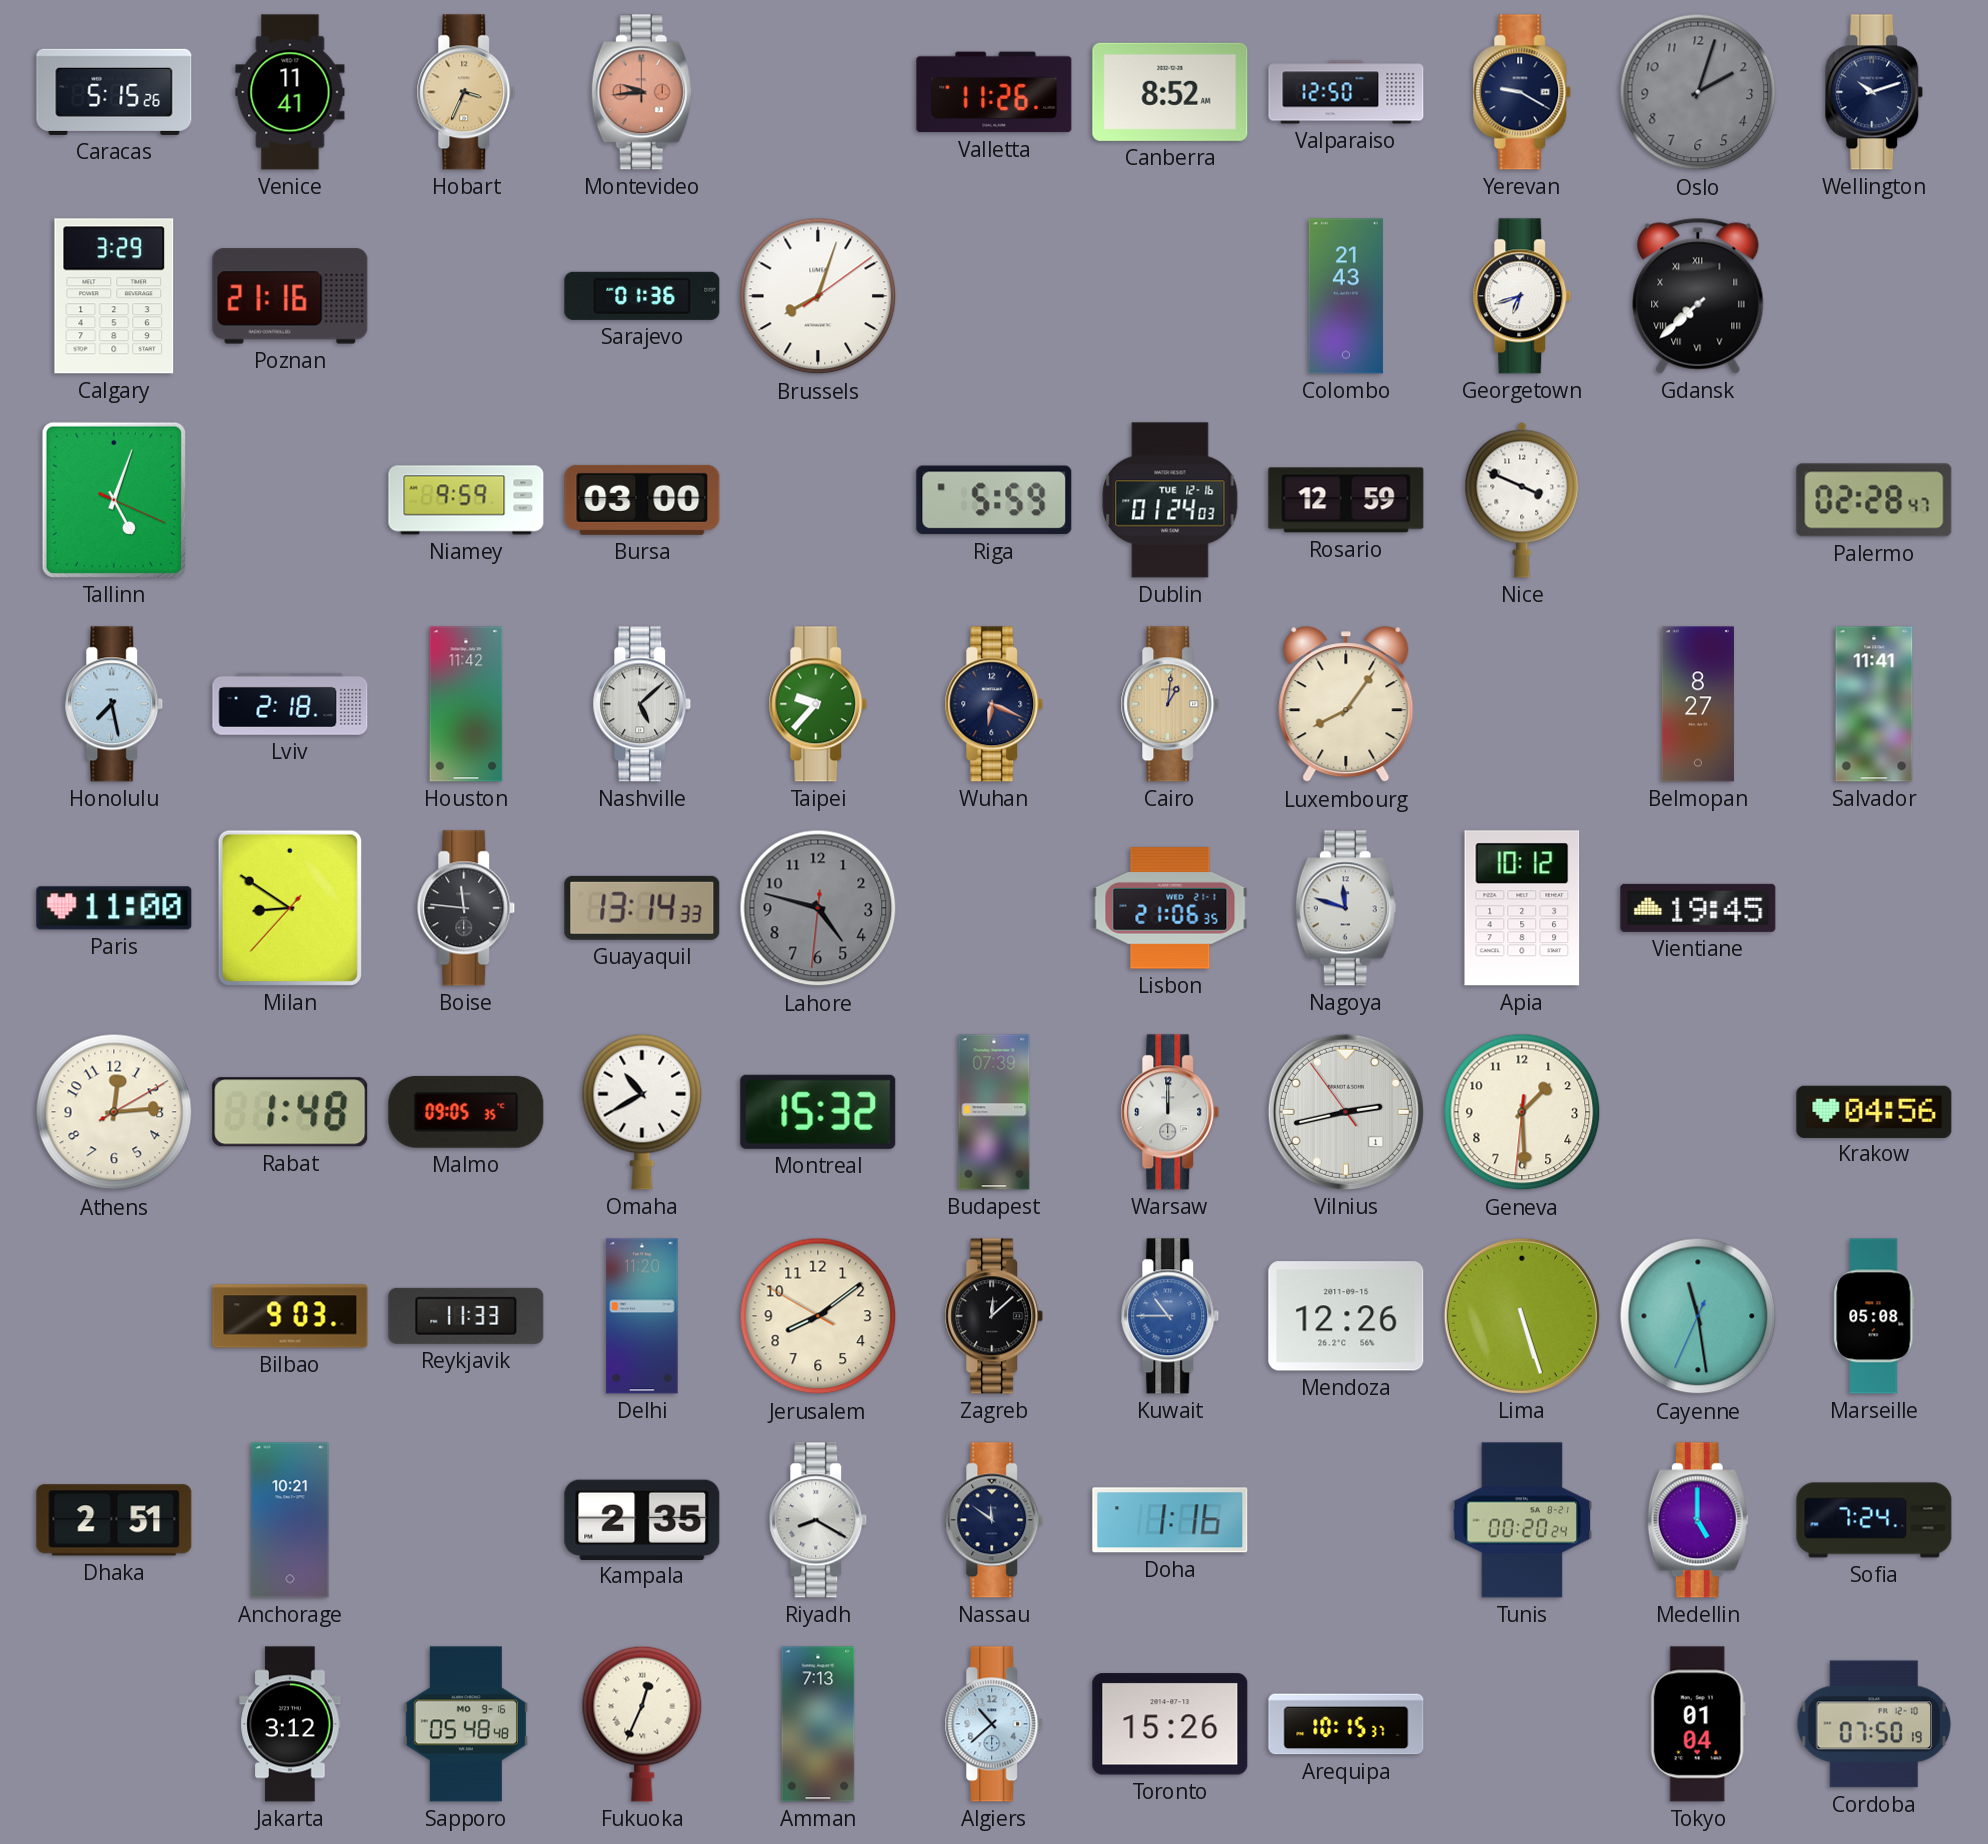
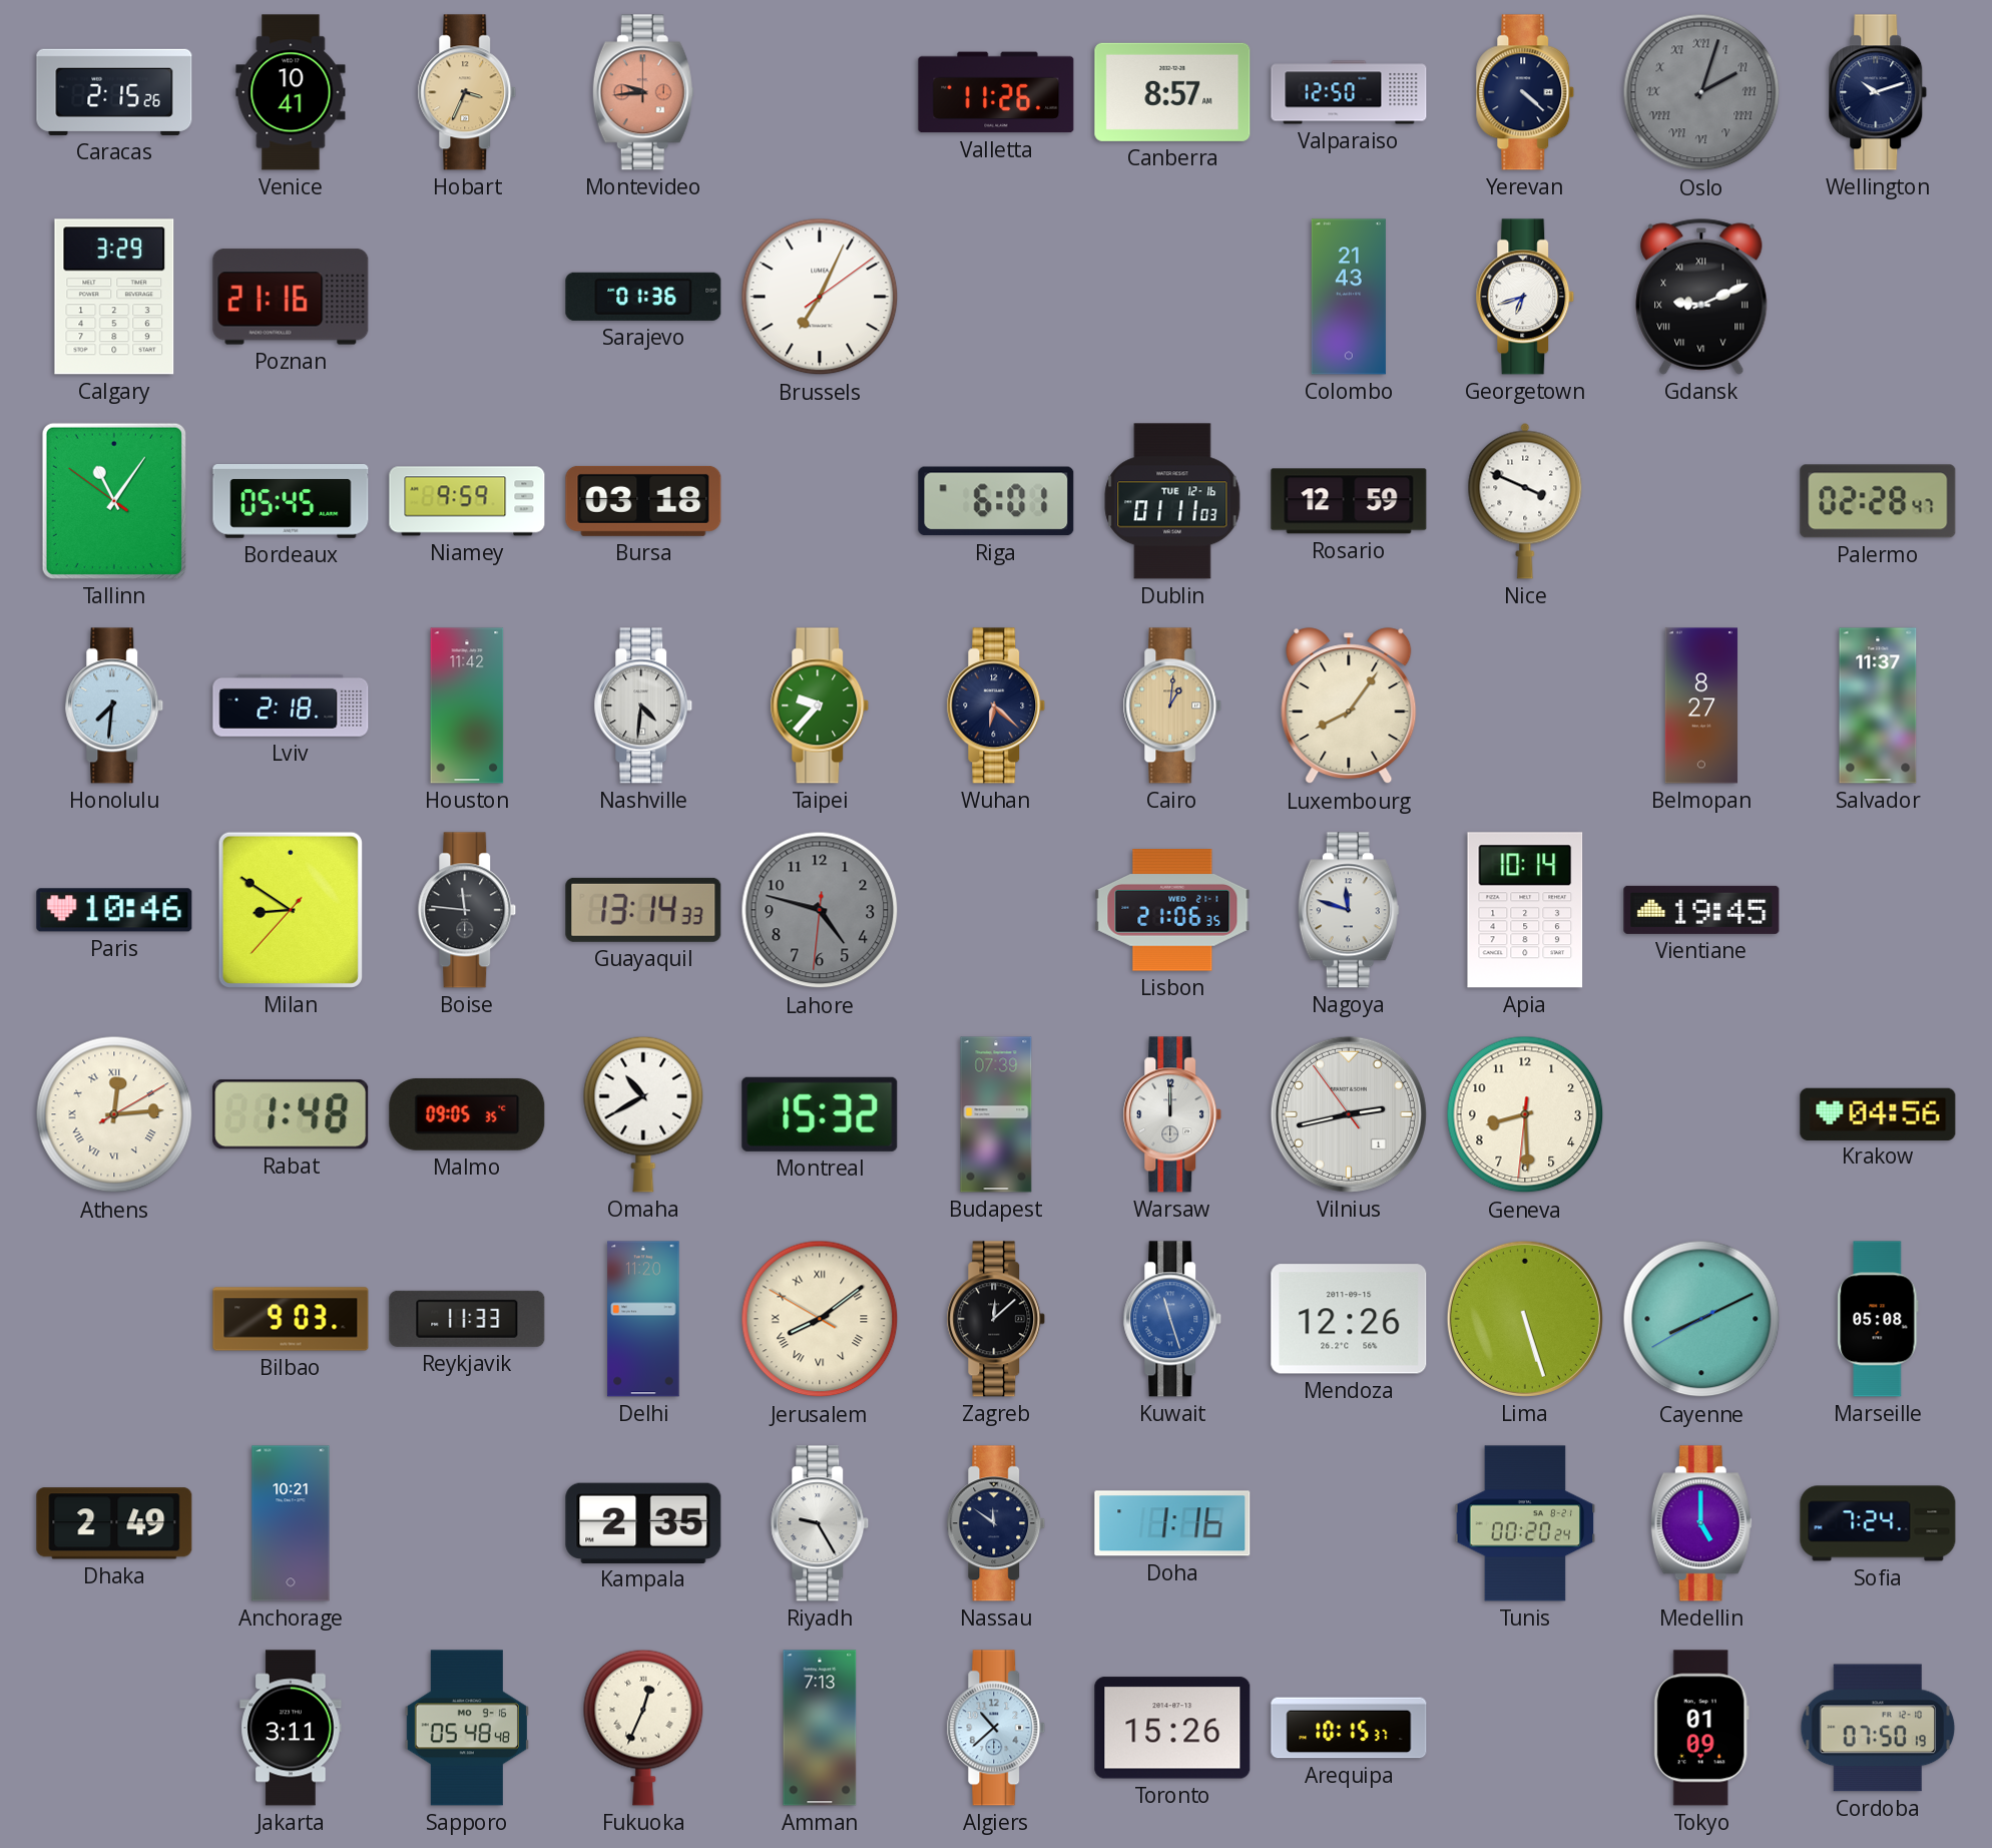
Caracas: 5:15 -> 2:15 (114, 92)
Venice: 11:41 -> 10:41 (291, 92)
Canberra: 8:52 -> 8:57 (1172, 92)
Yerevan: 9:20 -> 4:22 (1525, 92)
Oslo numerals: Arabic -> Roman (1701, 92)
Brussels: 8:03 -> 7:04 (820, 297)
Gdansk: 7:38 -> 9:11 (1701, 297)
Tallinn: 5:03 -> 11:05 (114, 501)
Bordeaux: none -> 05:45 (291, 501)
Bursa: 03:00 -> 03:18 (643, 501)
Riga: 5:59 -> 6:01 (996, 501)
Dublin: 01:24 -> 01:11 (1172, 501)
Honolulu: 7:28 -> 7:31 (114, 706)
Nashville: 5:08 -> 4:31 (643, 706)
Wuhan: 6:19 -> 6:22 (996, 706)
Salvador: 11:41 -> 11:37 (1878, 706)
Paris: 11:00 -> 10:46 (114, 910)
Apia: 10:12 -> 10:14 (1525, 910)
Athens numerals: Arabic -> Roman (114, 1114)
Geneva: 1:29 -> 8:29 (1525, 1114)
Jerusalem numerals: Arabic -> Roman (820, 1319)
Kuwait: 10:45 -> 11:27 (1172, 1319)
Cayenne: 11:28 -> 8:10 (1701, 1319)
Dhaka: 2:51 -> 2:49 (114, 1523)
Riyadh: 8:20 -> 9:25 (820, 1523)
Jakarta: 3:12 -> 3:11 (291, 1728)
Tokyo: 01:04 -> 01:09 (1701, 1728)
